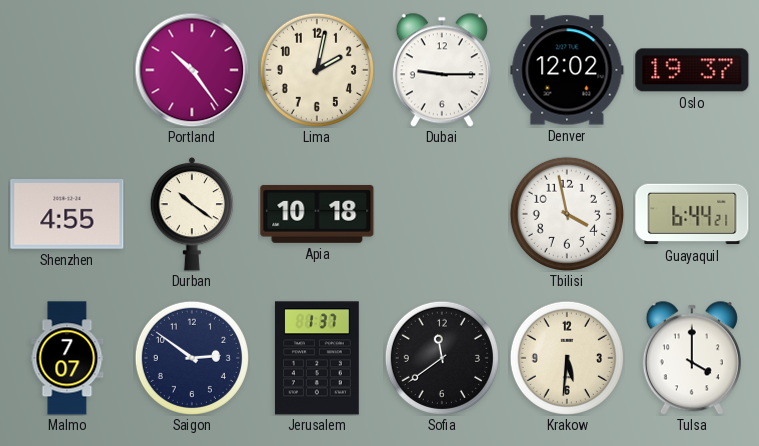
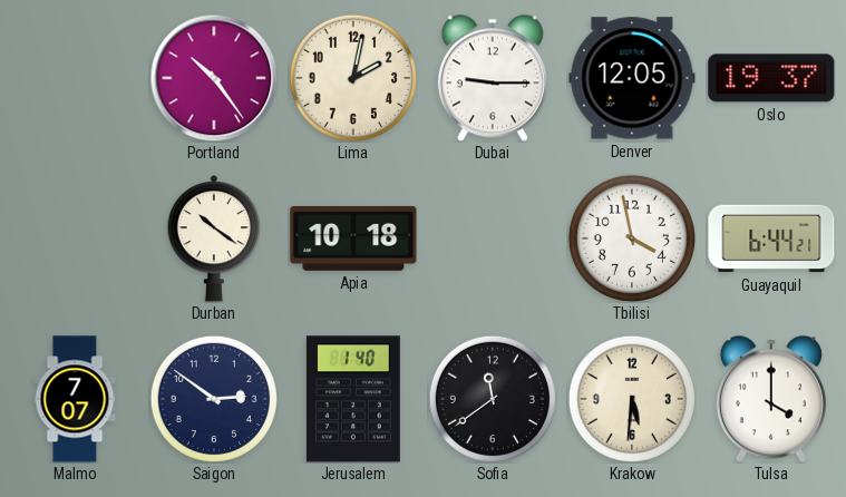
Denver: 12:02 -> 12:05 (632, 78)
Shenzhen: 4:55 -> none (67, 215)
Jerusalem: 1:37 -> 1:40 (353, 399)
